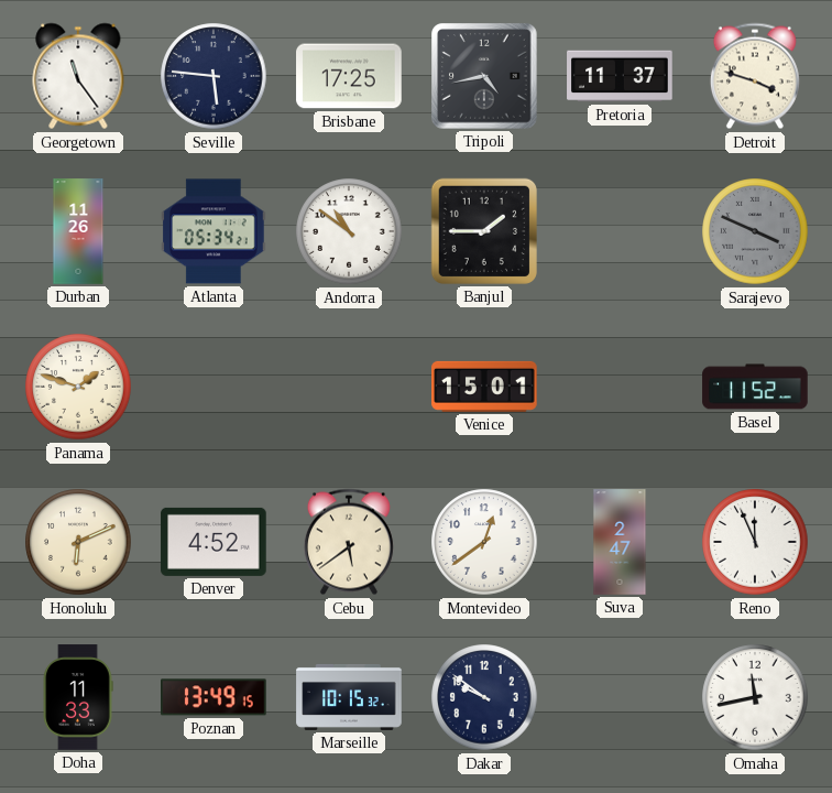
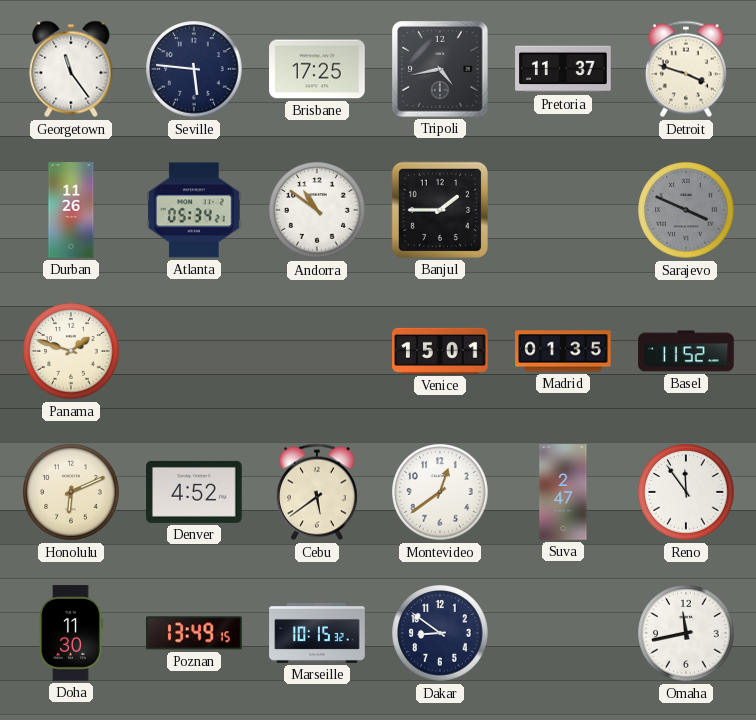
Madrid: none -> 01:35 (563, 351)
Reno: 11:56 -> 11:54 (686, 492)
Doha: 11:33 -> 11:30 (71, 633)
Dakar: 9:51 -> 8:51 (440, 633)
